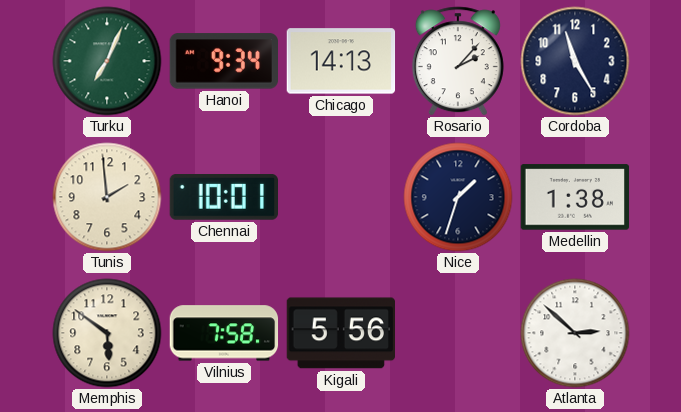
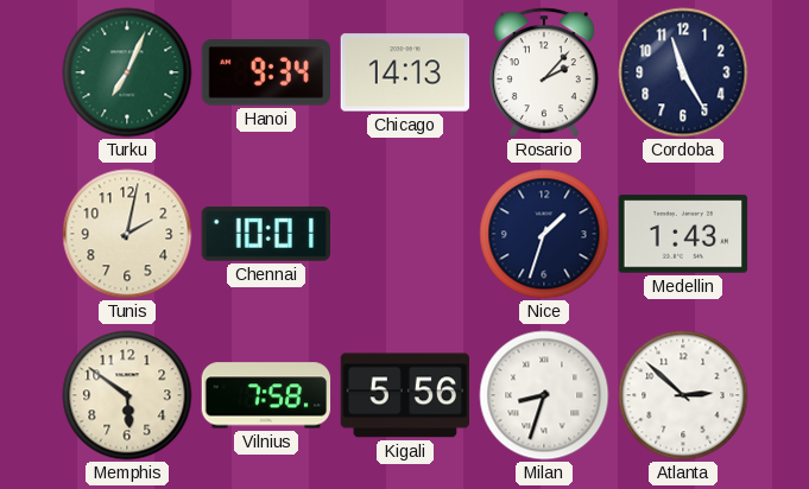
Tunis: 1:59 -> 2:02 (127, 234)
Medellin: 1:38 -> 1:43 (683, 234)
Milan: none -> 8:33 (544, 395)
